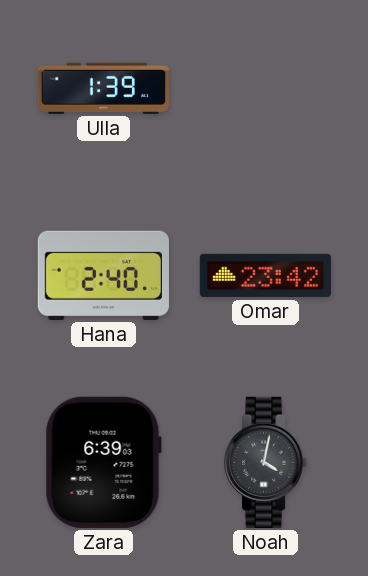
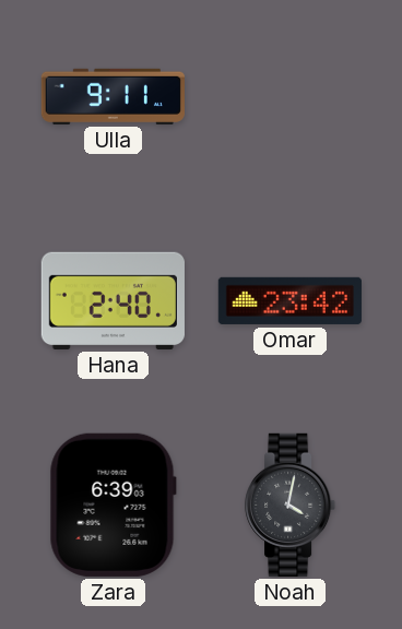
Ulla: 1:39 -> 9:11 (113, 96)
